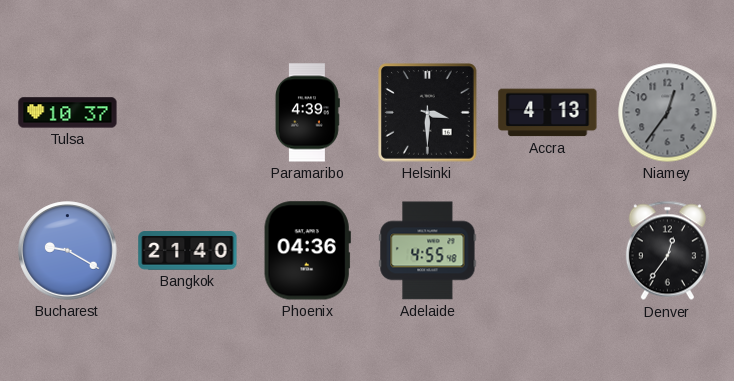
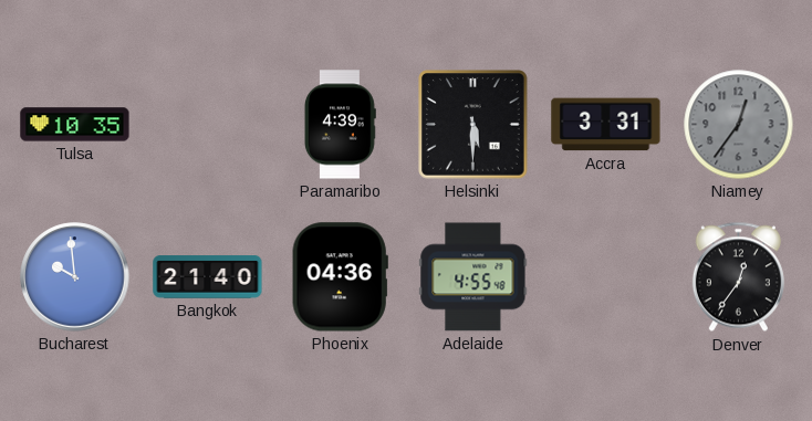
Tulsa: 10:37 -> 10:35 (75, 125)
Helsinki: 3:30 -> 5:30 (473, 125)
Accra: 4:13 -> 3:31 (606, 125)
Bucharest: 9:20 -> 9:59 (75, 277)
